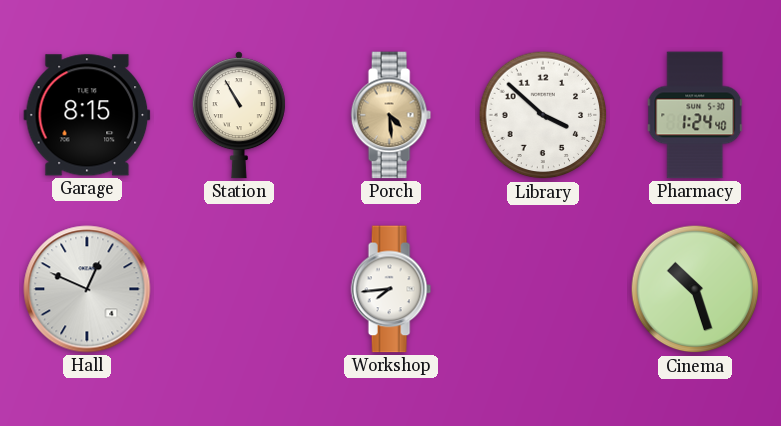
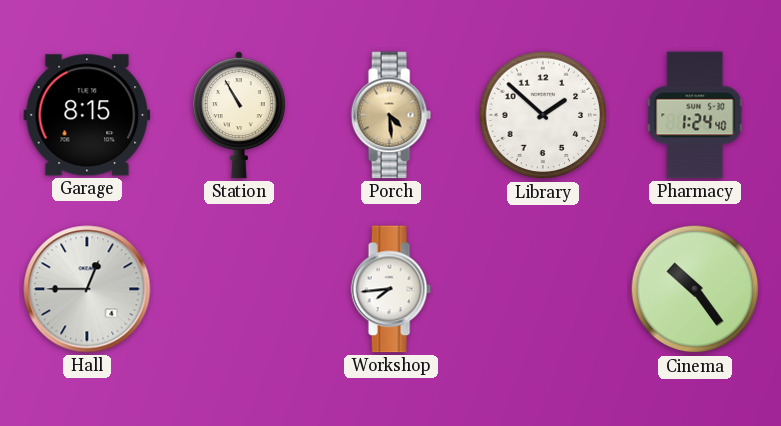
Library: 3:52 -> 1:52 (543, 115)
Hall: 12:49 -> 12:45 (87, 289)
Cinema: 10:27 -> 10:24 (695, 289)
